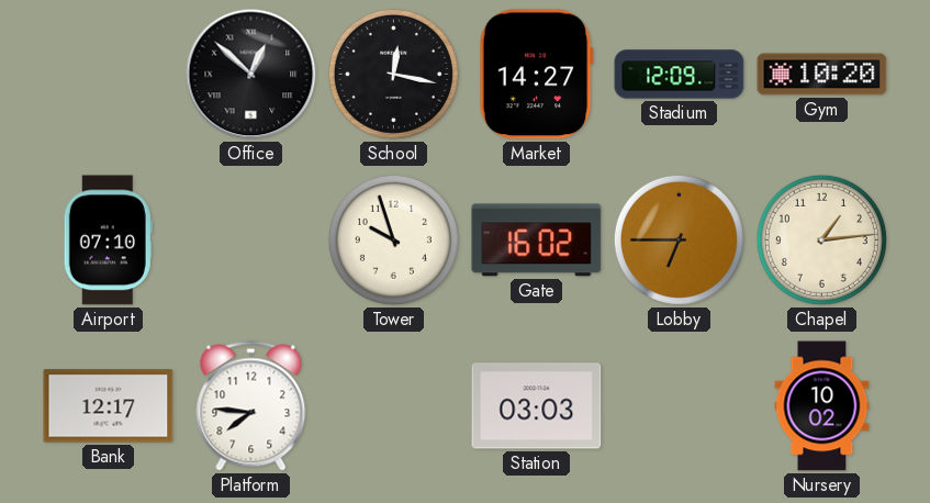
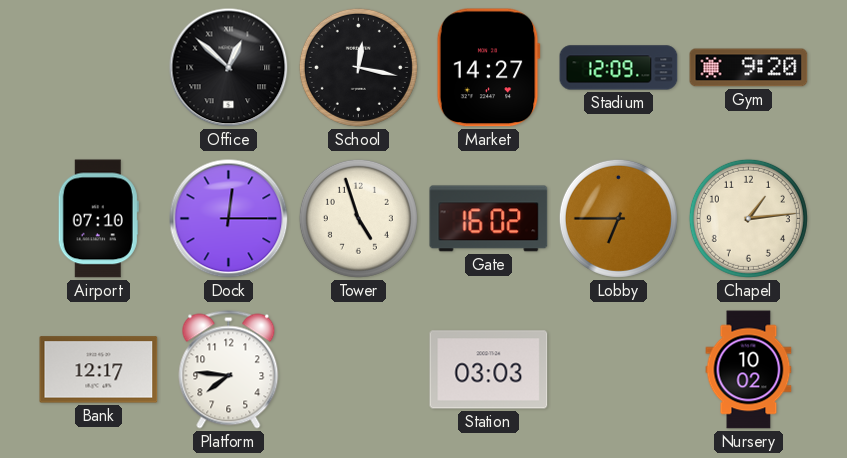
Gym: 10:20 -> 9:20 (749, 68)
Dock: none -> 12:15 (229, 219)
Tower: 9:57 -> 4:57 (358, 218)
